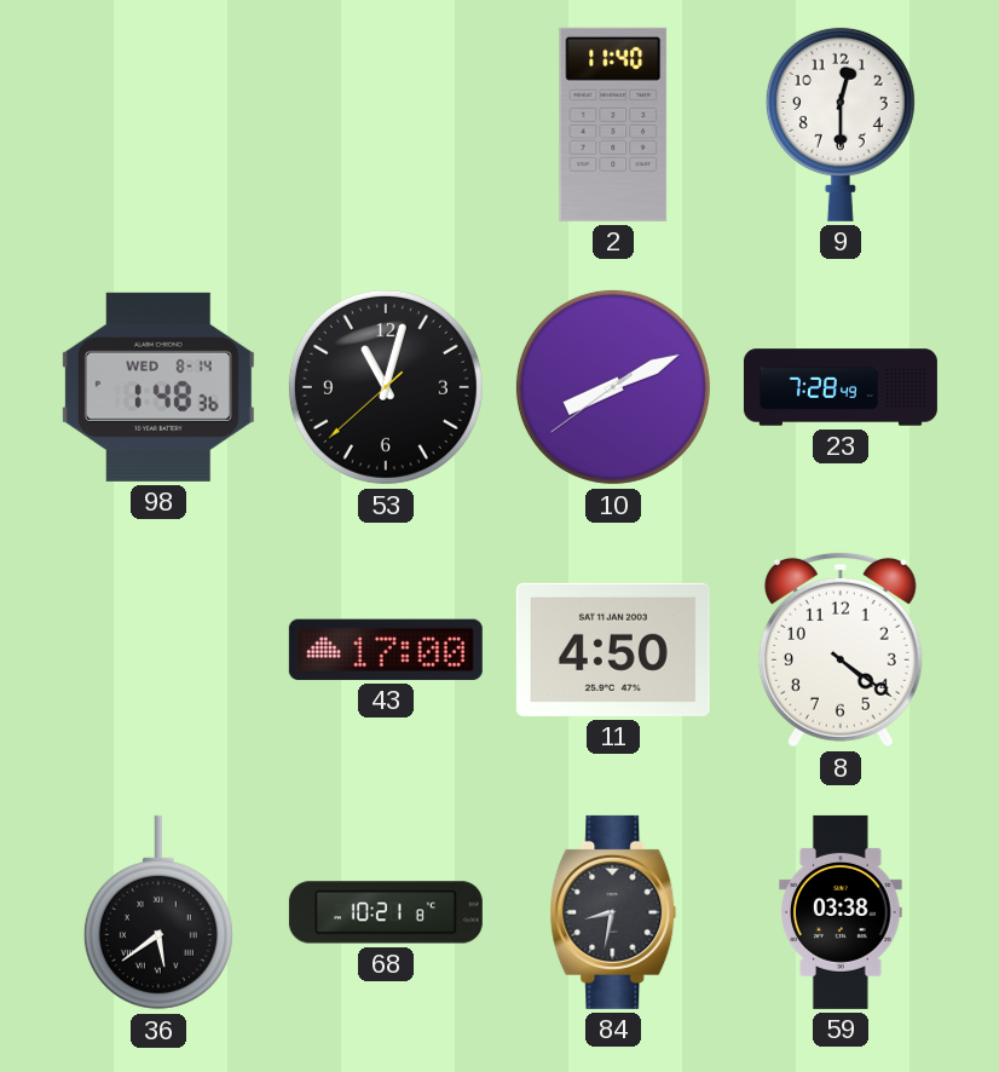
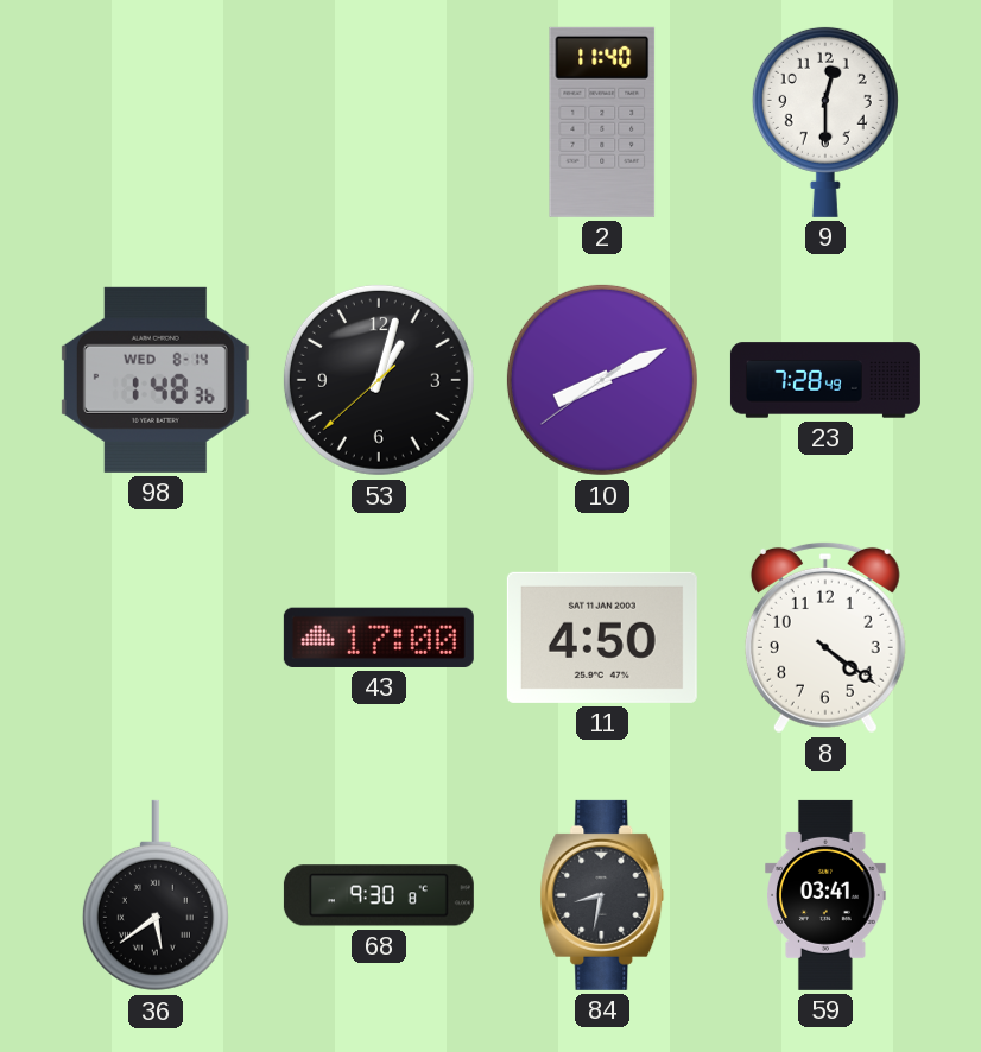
53: 11:02 -> 1:02 (379, 380)
68: 10:21 -> 9:30 (379, 895)
59: 03:38 -> 03:41 (827, 895)
